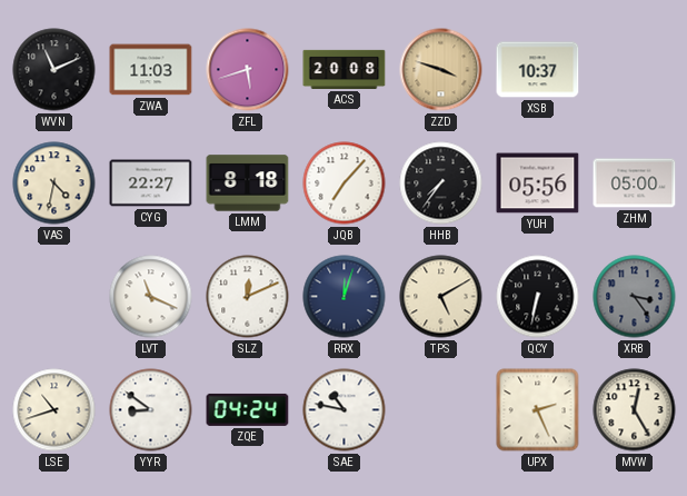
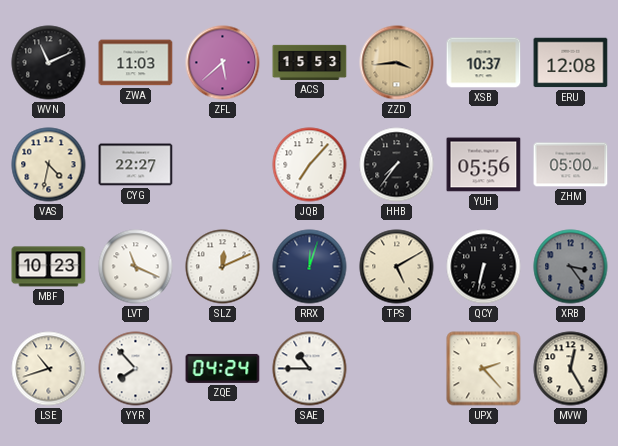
ZFL: 5:42 -> 5:38 (223, 63)
ACS: 20:08 -> 15:53 (310, 62)
ZZD: 3:48 -> 3:44 (397, 63)
ERU: none -> 12:08 (571, 63)
LMM: 8:18 -> none (248, 183)
MBF: none -> 10:23 (49, 267)
YYR: 8:51 -> 7:53 (136, 369)
SAE: 10:47 -> 10:45 (310, 369)
UPX: 2:26 -> 2:23 (484, 369)
